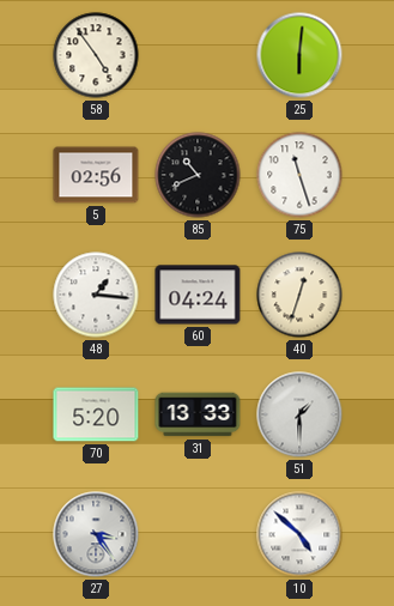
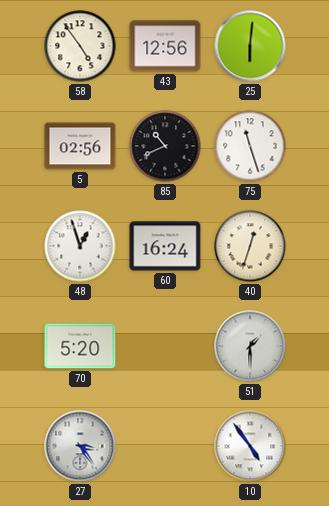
43: none -> 12:56 (165, 46)
48: 1:16 -> 12:57 (80, 246)
60: 04:24 -> 16:24 (165, 246)
31: 13:33 -> none (198, 414)
10: 4:52 -> 4:54 (250, 446)
